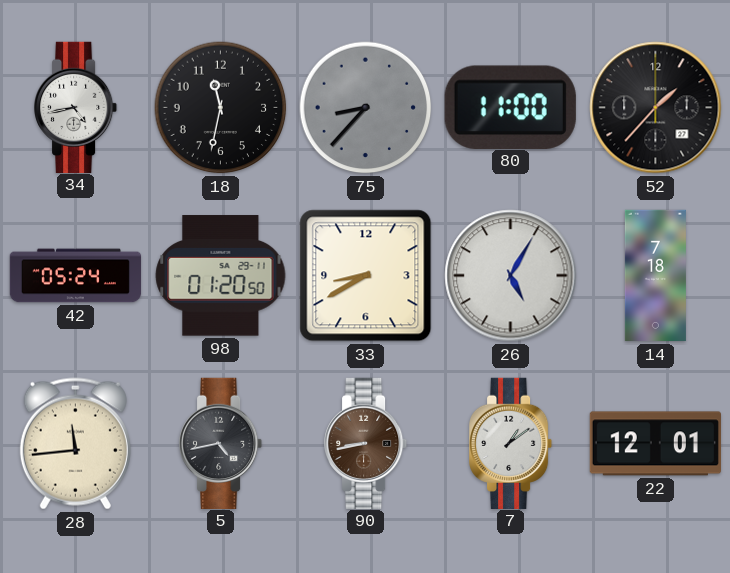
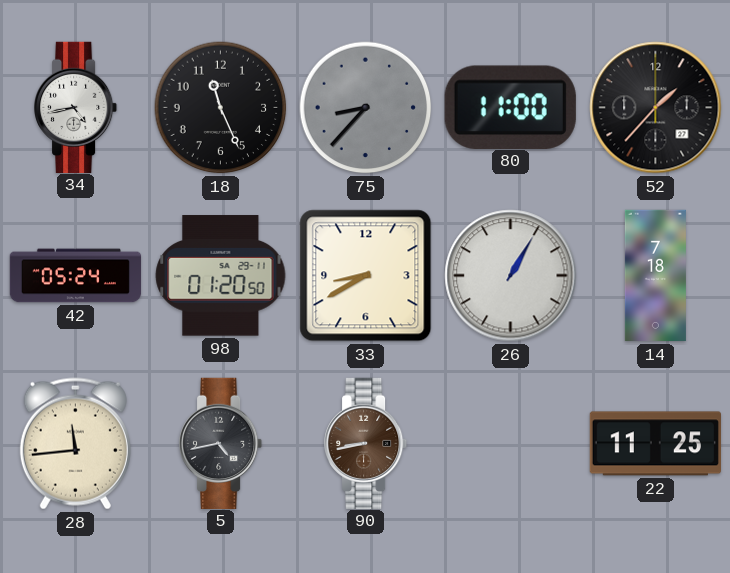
18: 11:32 -> 11:26 (221, 108)
26: 5:05 -> 1:05 (511, 276)
7: 1:09 -> none (512, 443)
22: 12:01 -> 11:25 (655, 444)
